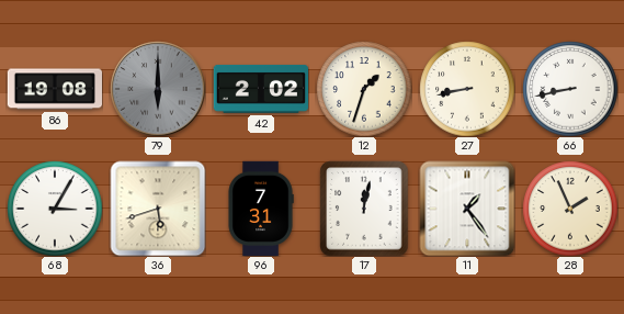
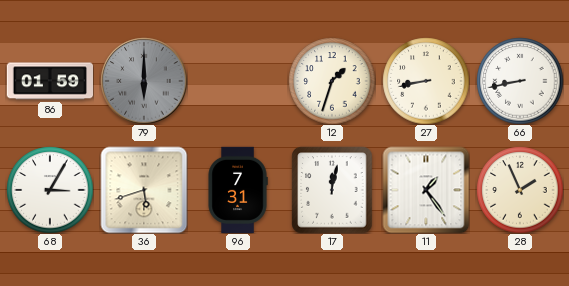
86: 19:08 -> 01:59 (49, 81)
42: 2:02 -> none (260, 89)
